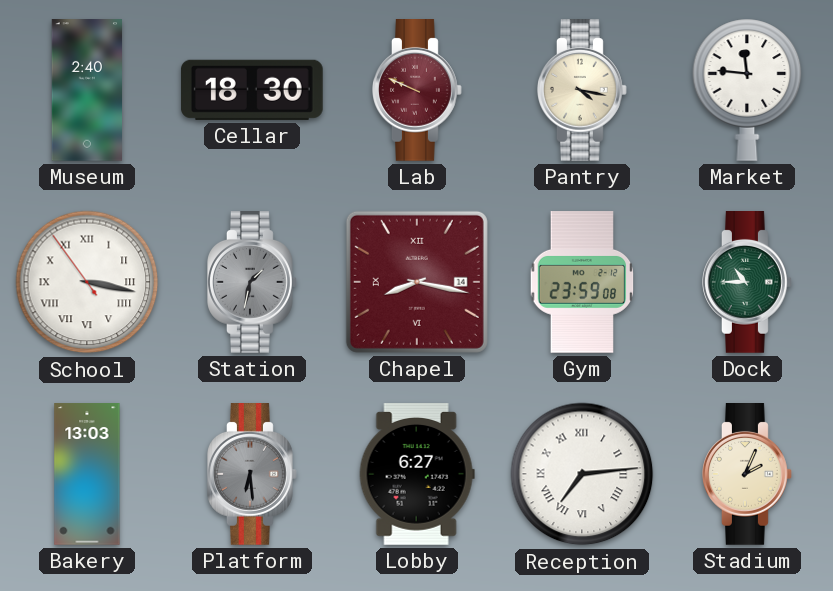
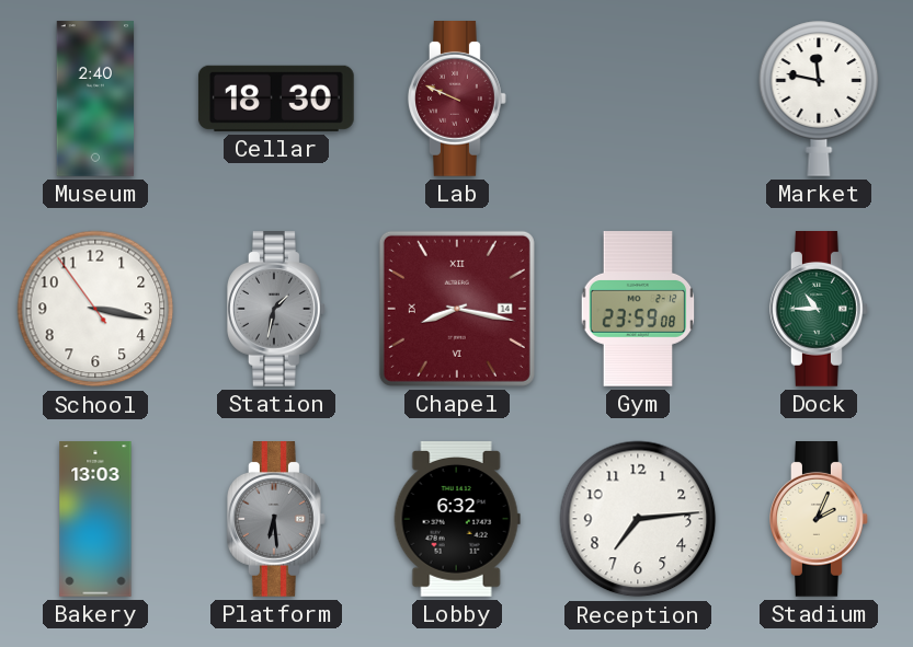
Pantry: 4:17 -> none (583, 91)
Market: 11:46 -> 11:47 (819, 99)
School numerals: Roman -> Arabic (95, 309)
Lobby: 6:27 -> 6:32 (457, 520)
Reception numerals: Roman -> Arabic (638, 519)
